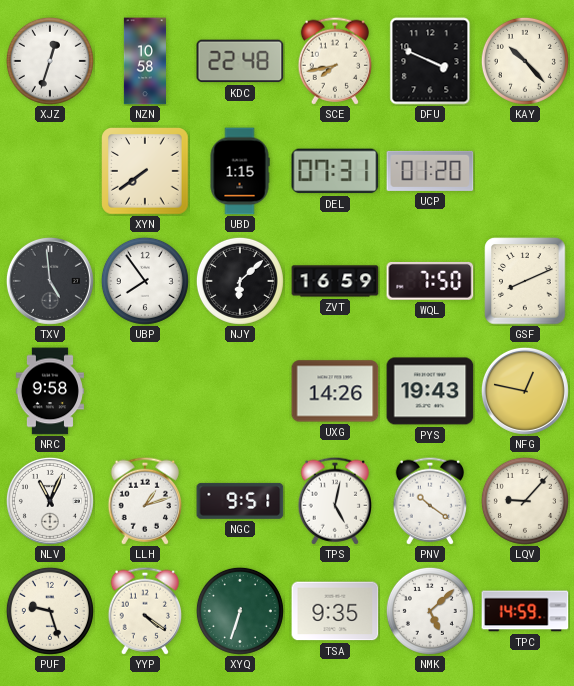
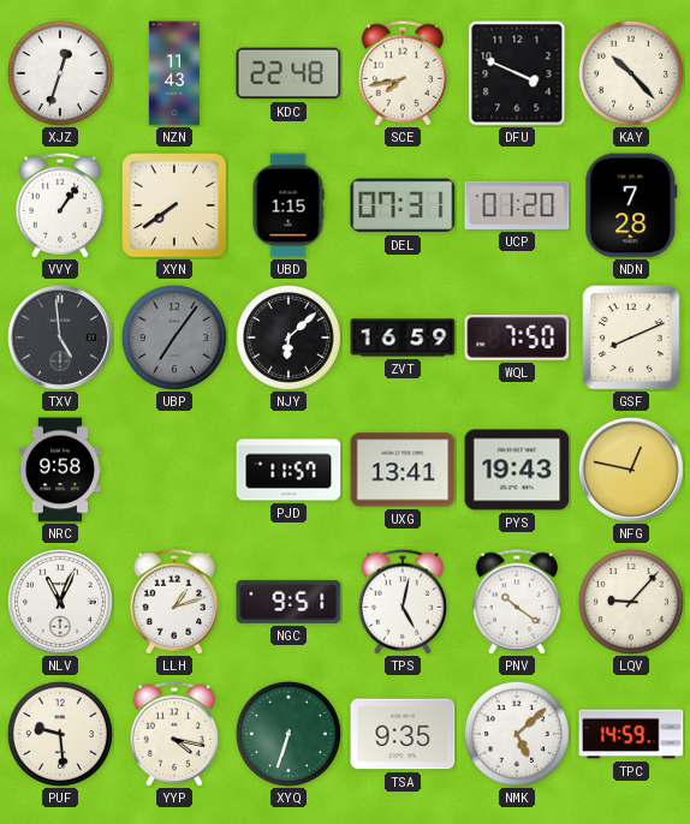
NZN: 10:58 -> 11:43 (173, 73)
VVY: none -> 1:06 (59, 205)
NDN: none -> 7:28 (631, 205)
UBP: 7:54 -> 7:06 (174, 338)
UBP dial: white -> grey (174, 338)
PJD: none -> 11:57 (289, 470)
UXG: 14:26 -> 13:41 (403, 470)
PUF: 9:27 -> 9:29 (60, 734)
YYP: 4:21 -> 4:17 (173, 734)
